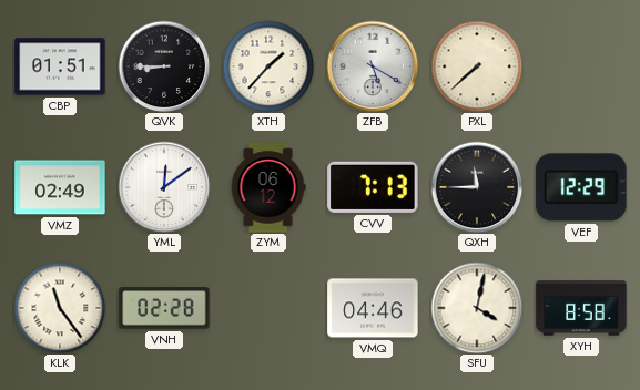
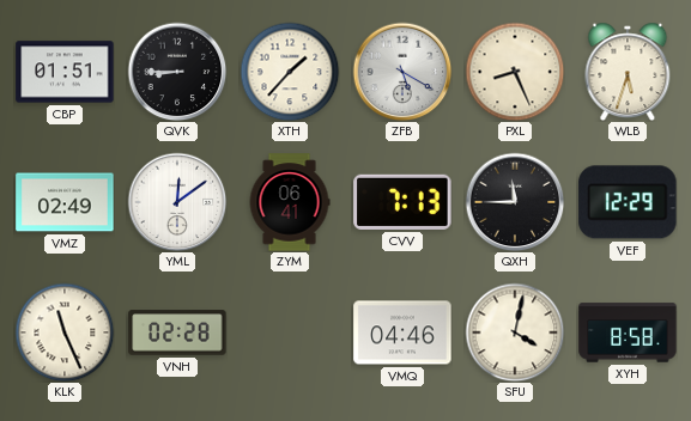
PXL: 7:38 -> 8:26 (515, 72)
WLB: none -> 5:33 (628, 72)
ZYM: 06:12 -> 06:41 (290, 202)
KLK: 11:24 -> 11:26 (65, 332)
